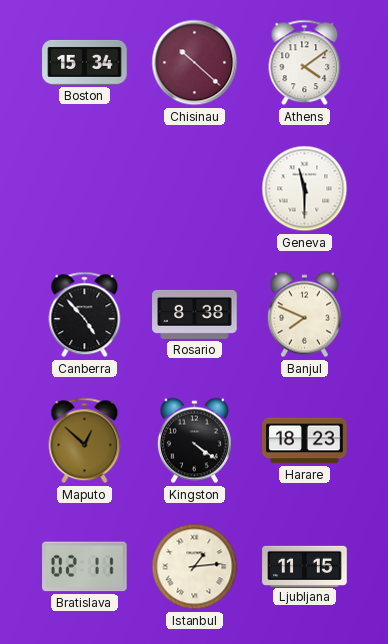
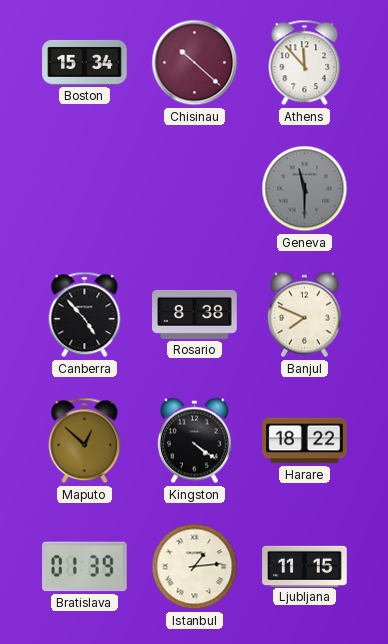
Athens: 4:09 -> 11:53 (305, 63)
Geneva dial: white -> grey (305, 189)
Harare: 18:23 -> 18:22 (305, 441)
Bratislava: 02:11 -> 01:39 (85, 567)
